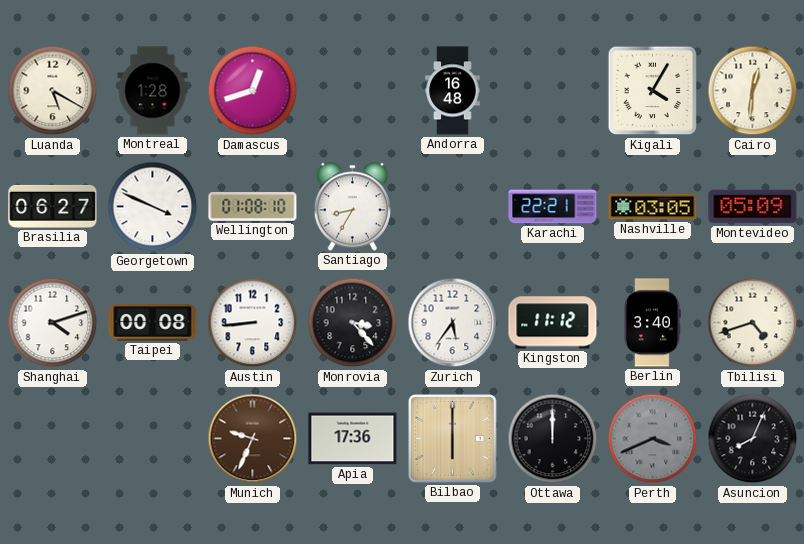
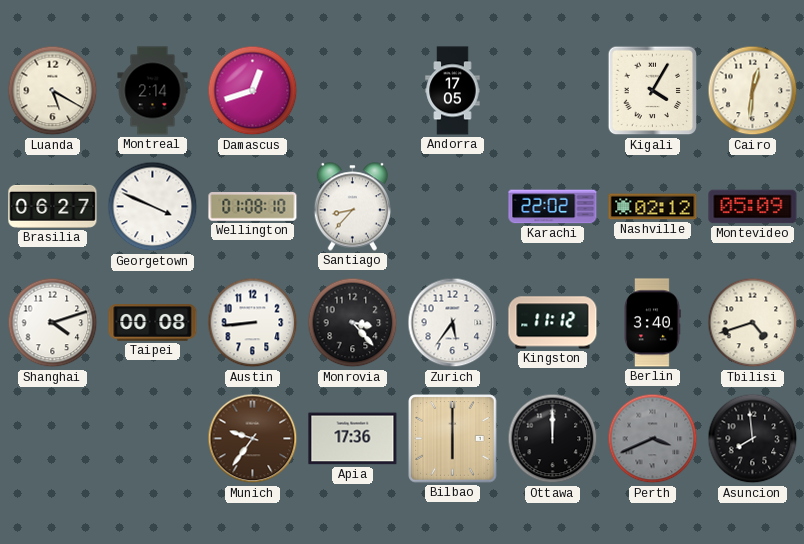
Montreal: 1:28 -> 2:14 (153, 91)
Andorra: 16:48 -> 17:05 (453, 91)
Santiago: 8:35 -> 8:37 (352, 207)
Karachi: 22:21 -> 22:02 (553, 207)
Nashville: 03:05 -> 02:12 (653, 207)
Munich: 9:34 -> 9:36 (253, 439)
Asuncion: 8:04 -> 7:59 (753, 439)
